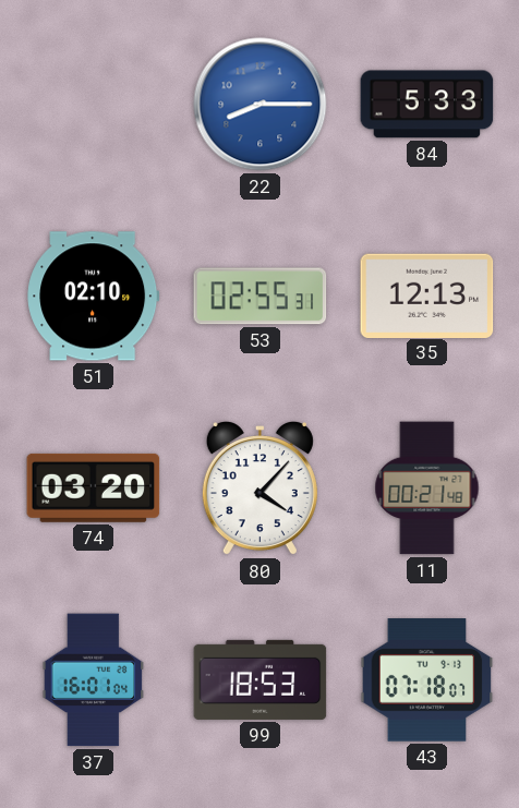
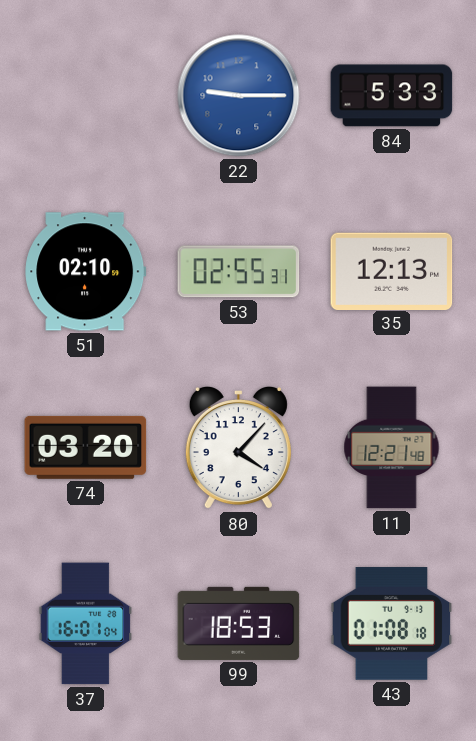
22: 8:15 -> 9:15 (239, 96)
11: 00:21 -> 12:21 (392, 448)
43: 07:18 -> 01:08 (392, 624)
